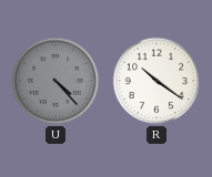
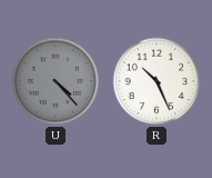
R: 10:21 -> 10:26 (157, 81)
